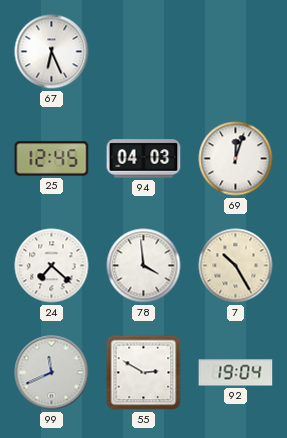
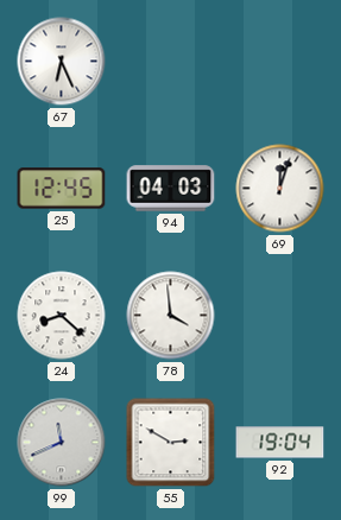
24: 7:22 -> 8:22 (62, 316)
7: 10:25 -> none (236, 266)
